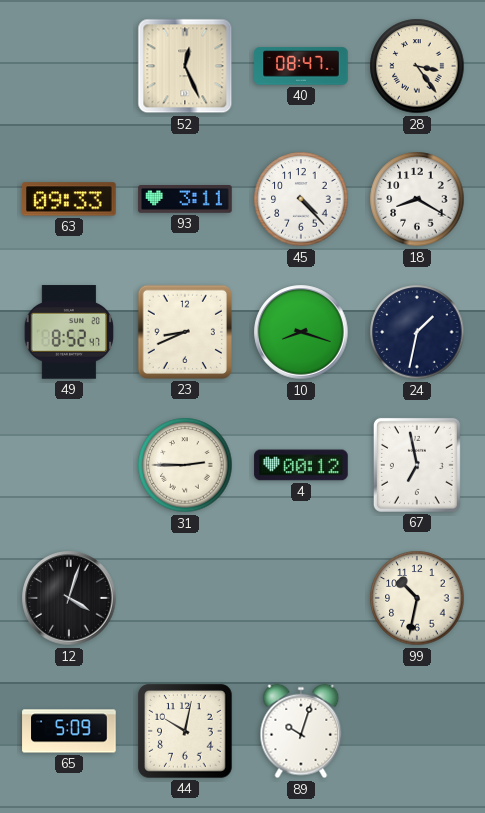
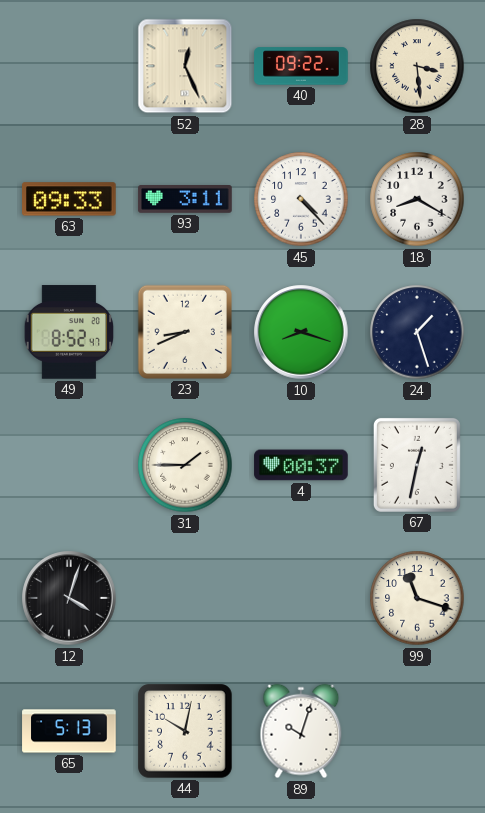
40: 08:47 -> 09:22 (301, 66)
28: 3:24 -> 3:29 (417, 66)
24: 1:32 -> 1:27 (417, 332)
31: 2:45 -> 1:45 (185, 465)
4: 00:12 -> 00:37 (301, 465)
67: 6:58 -> 12:32 (417, 465)
99: 10:32 -> 11:18 (417, 598)
65: 5:09 -> 5:13 (69, 731)
